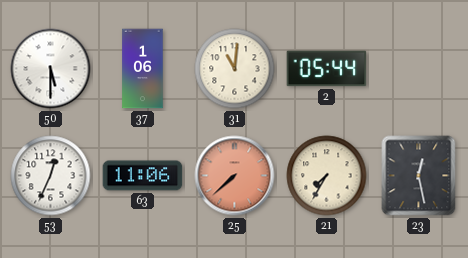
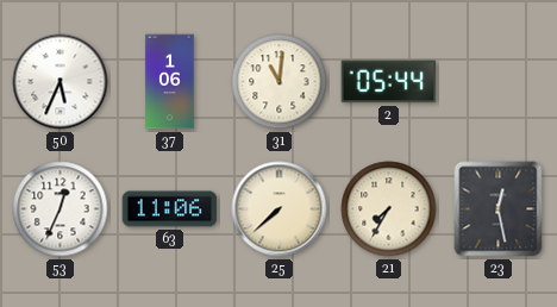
50: 5:30 -> 5:34 (61, 82)
25 dial: salmon -> cream (280, 209)
